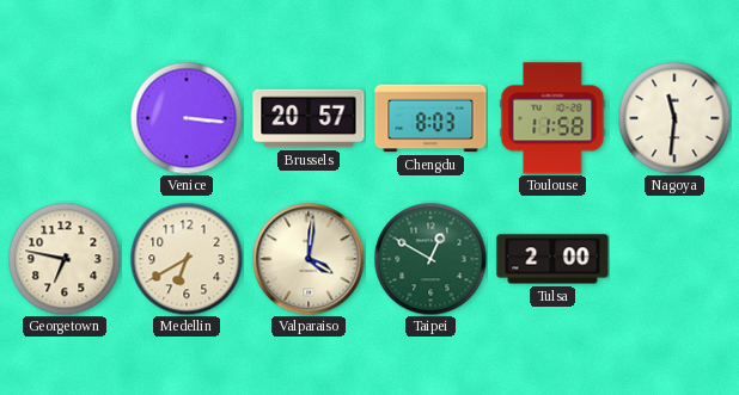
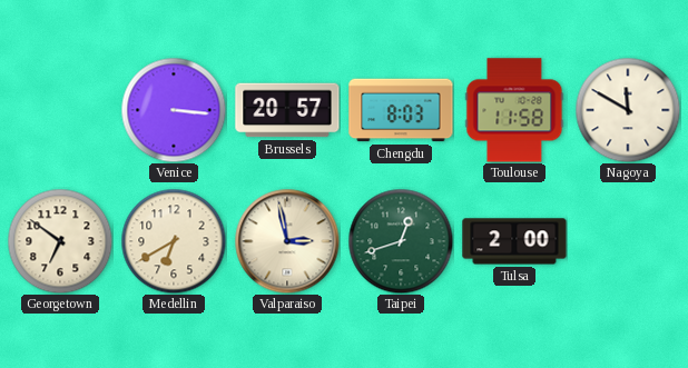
Nagoya: 11:31 -> 11:50 (628, 110)
Georgetown: 6:47 -> 6:51 (60, 241)
Valparaiso: 4:01 -> 2:58 (287, 241)
Taipei: 12:50 -> 12:42 (401, 241)
